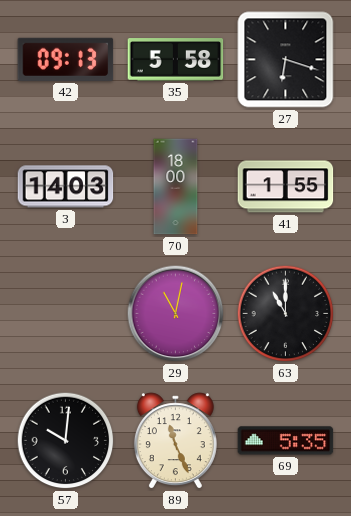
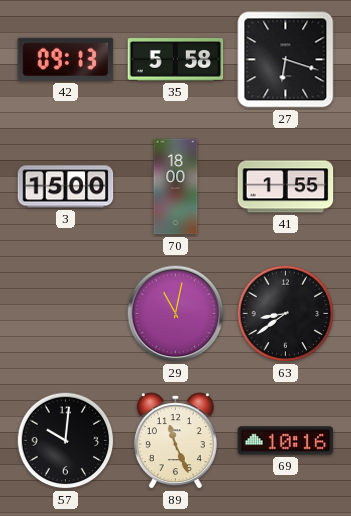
3: 14:03 -> 15:00 (66, 187)
63: 11:00 -> 8:39 (286, 314)
69: 5:35 -> 10:16 (286, 441)
